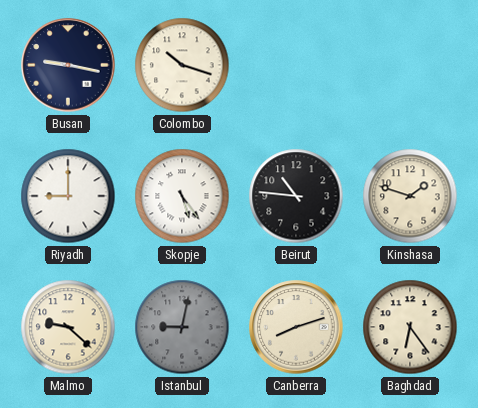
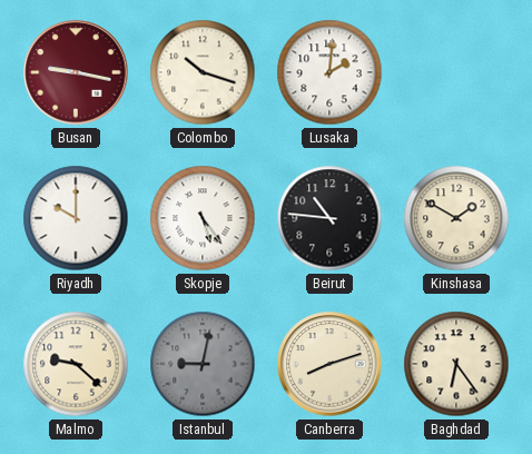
Busan dial: navy -> burgundy (76, 72)
Lusaka: none -> 2:01 (329, 72)
Riyadh: 9:00 -> 10:00 (76, 218)
Kinshasa: 1:48 -> 1:50 (456, 218)
